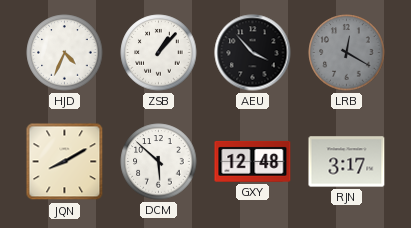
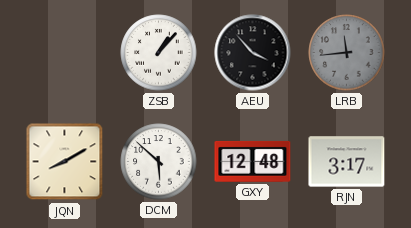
HJD: 4:34 -> none (65, 53)
LRB: 12:20 -> 11:44 (347, 53)
